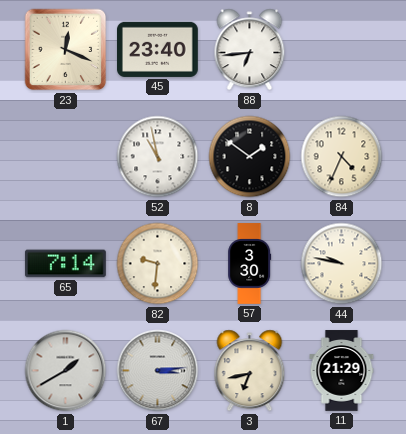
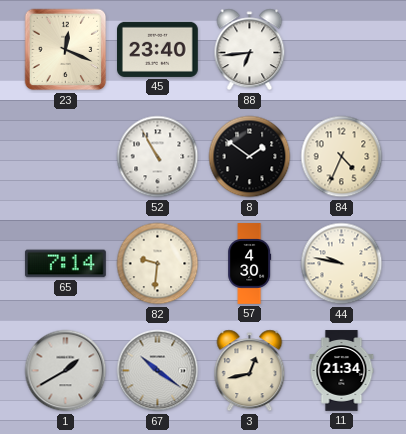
52: 10:58 -> 10:55 (158, 157)
57: 3:30 -> 4:30 (250, 264)
67: 3:14 -> 10:21 (158, 371)
3: 6:43 -> 12:43 (250, 371)
11: 21:29 -> 21:34 (342, 371)
